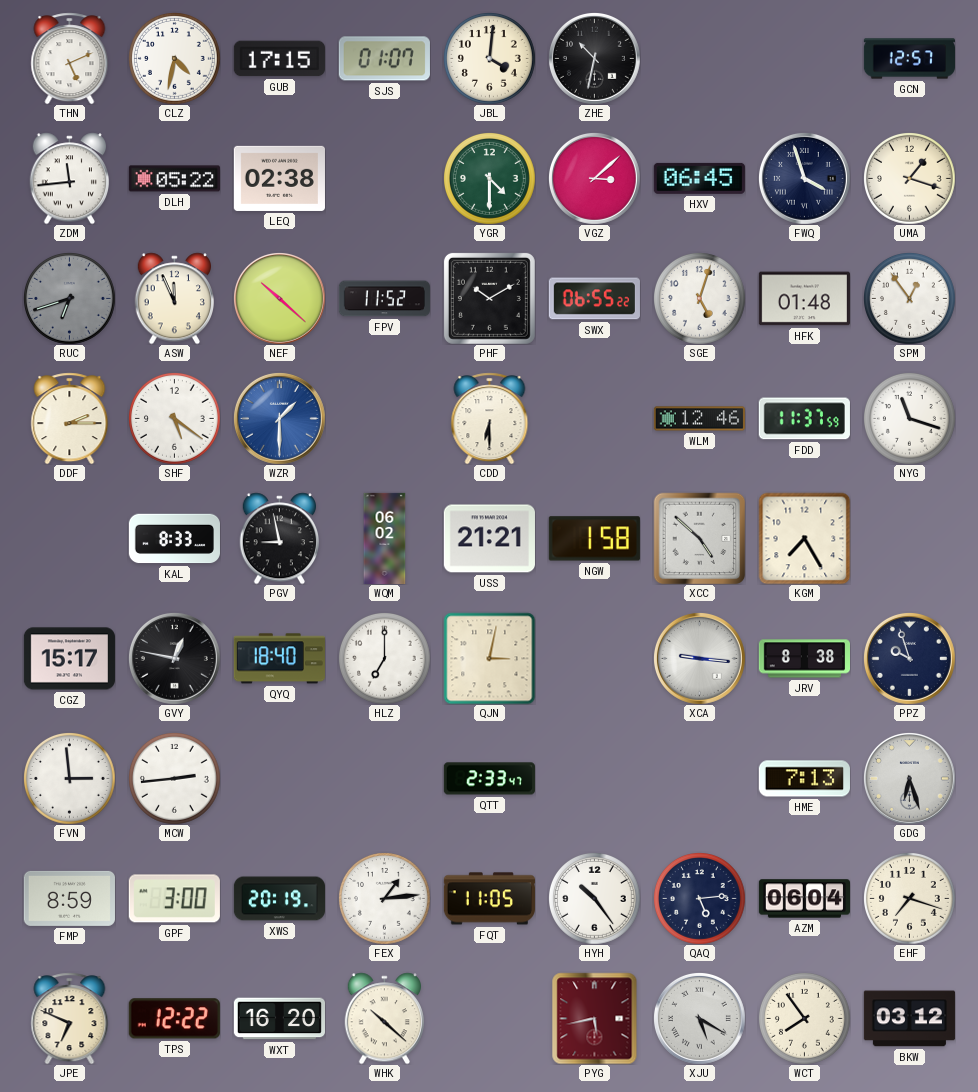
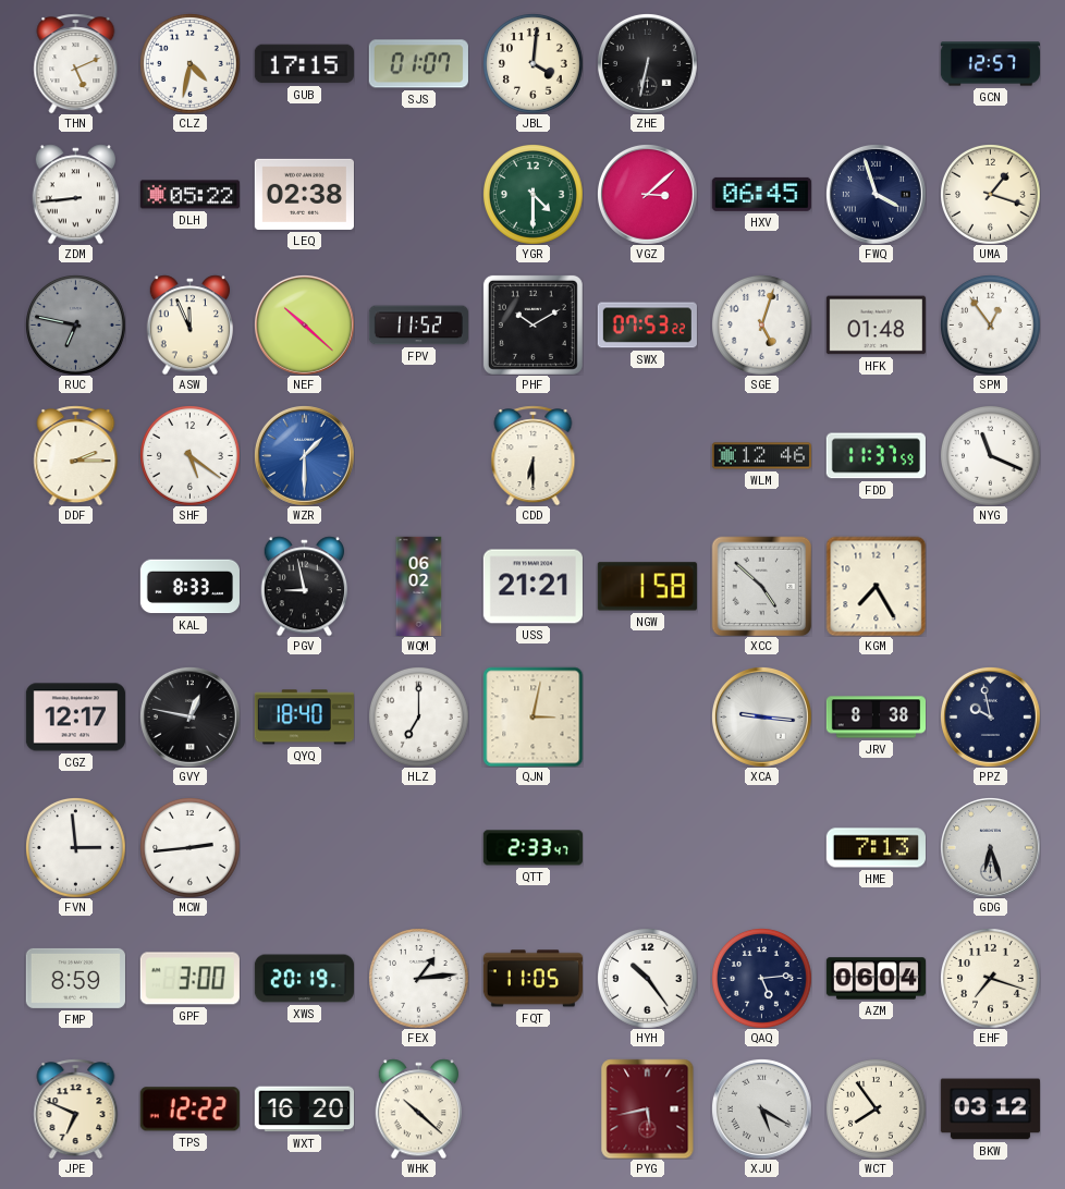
ZHE: 10:32 -> 6:32 (647, 63)
ZDM: 11:44 -> 8:44 (75, 194)
RUC: 6:42 -> 6:47 (76, 326)
SWX: 06:55 -> 07:53 (647, 326)
NYG: 11:18 -> 11:19 (991, 456)
CGZ: 15:17 -> 12:17 (75, 718)
PPZ: 9:57 -> 9:58 (990, 716)
